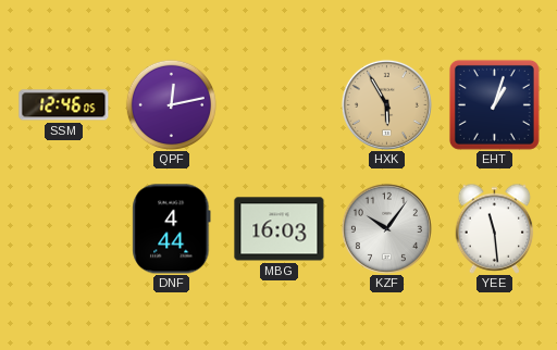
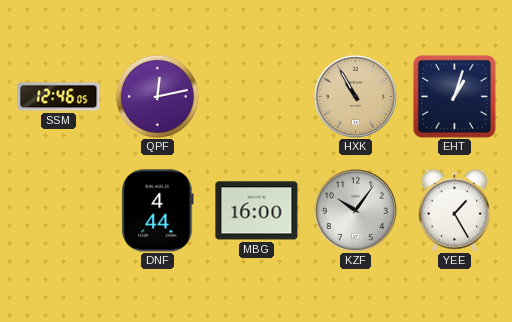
HXK: 5:55 -> 10:55 (355, 96)
MBG: 16:03 -> 16:00 (257, 211)
YEE: 11:29 -> 1:25 (455, 210)
